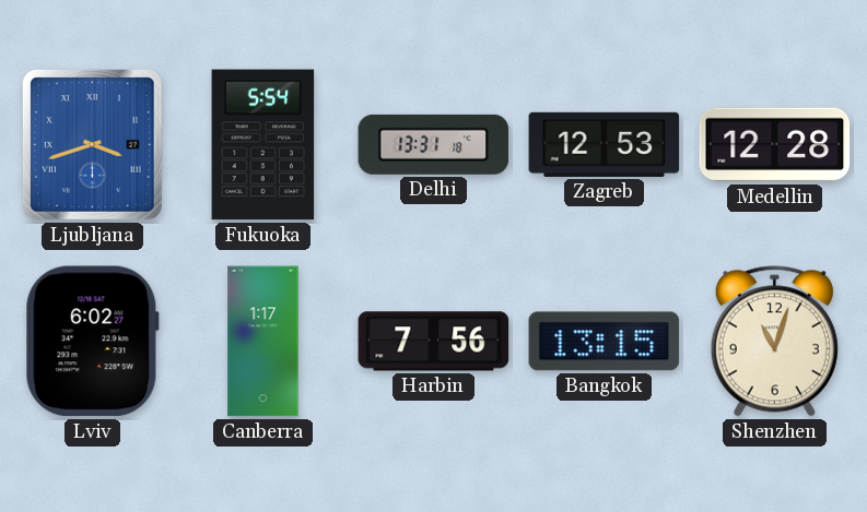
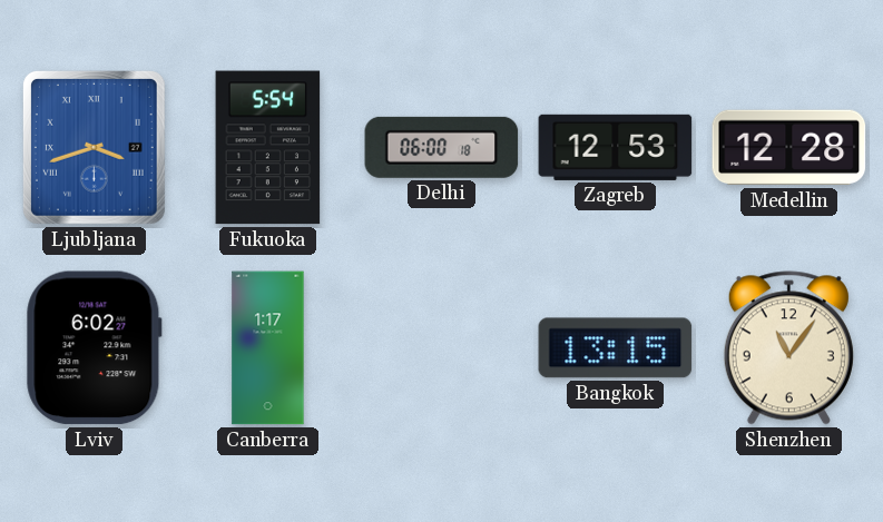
Delhi: 13:31 -> 06:00 (442, 147)
Harbin: 7:56 -> none (434, 342)
Shenzhen: 11:03 -> 11:06 (788, 348)
